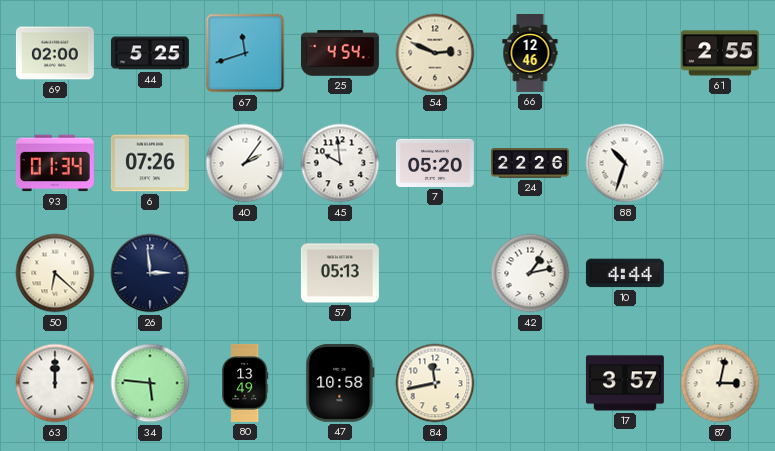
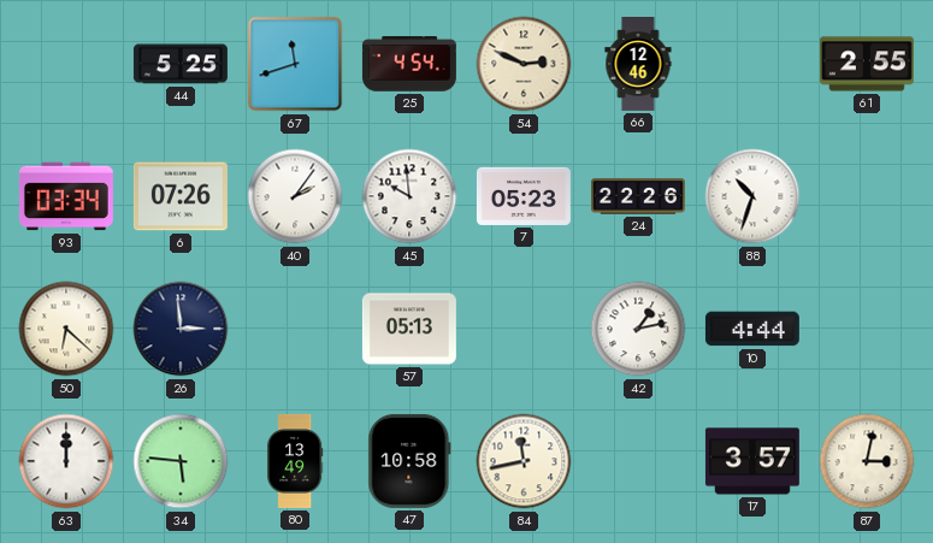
69: 02:00 -> none (55, 53)
93: 01:34 -> 03:34 (66, 196)
7: 05:20 -> 05:23 (524, 196)
